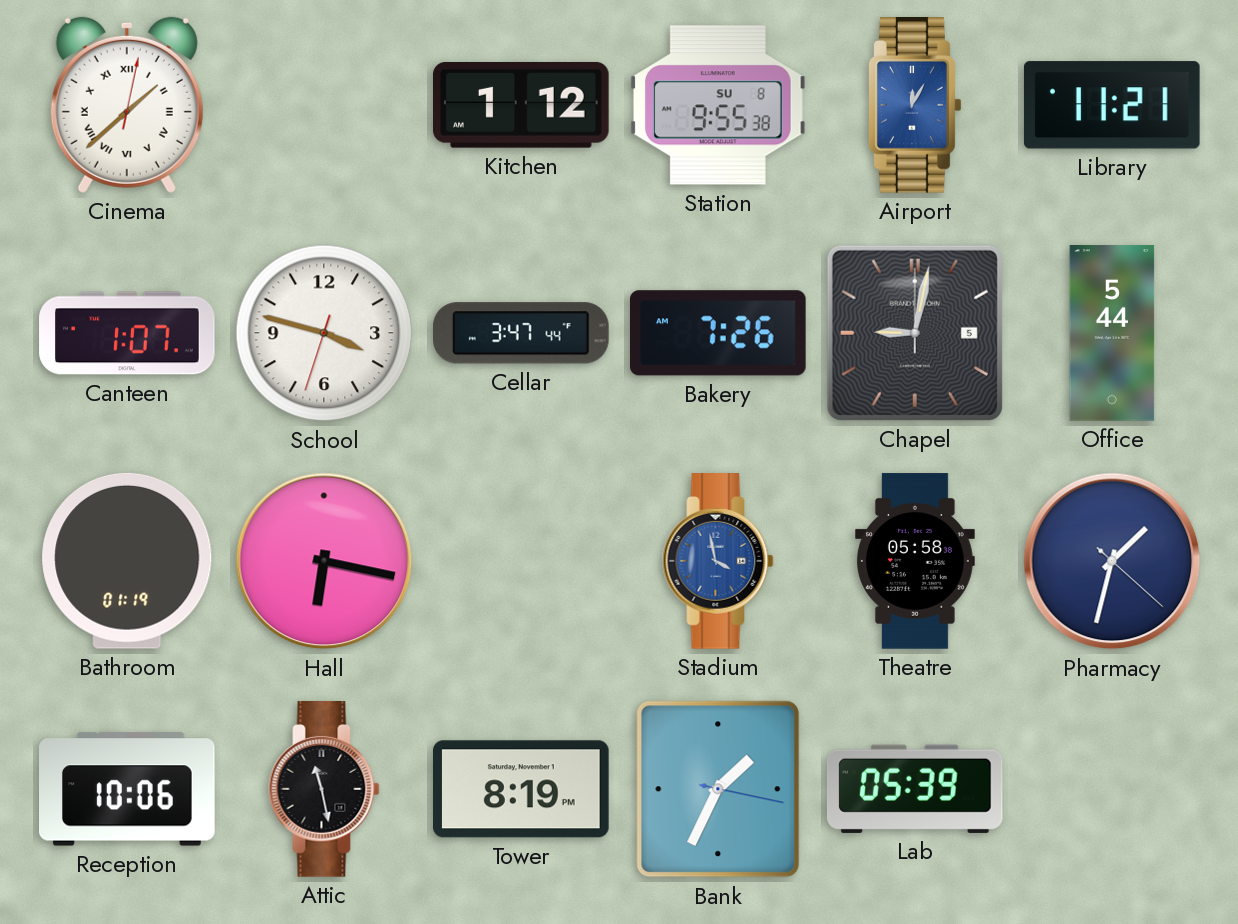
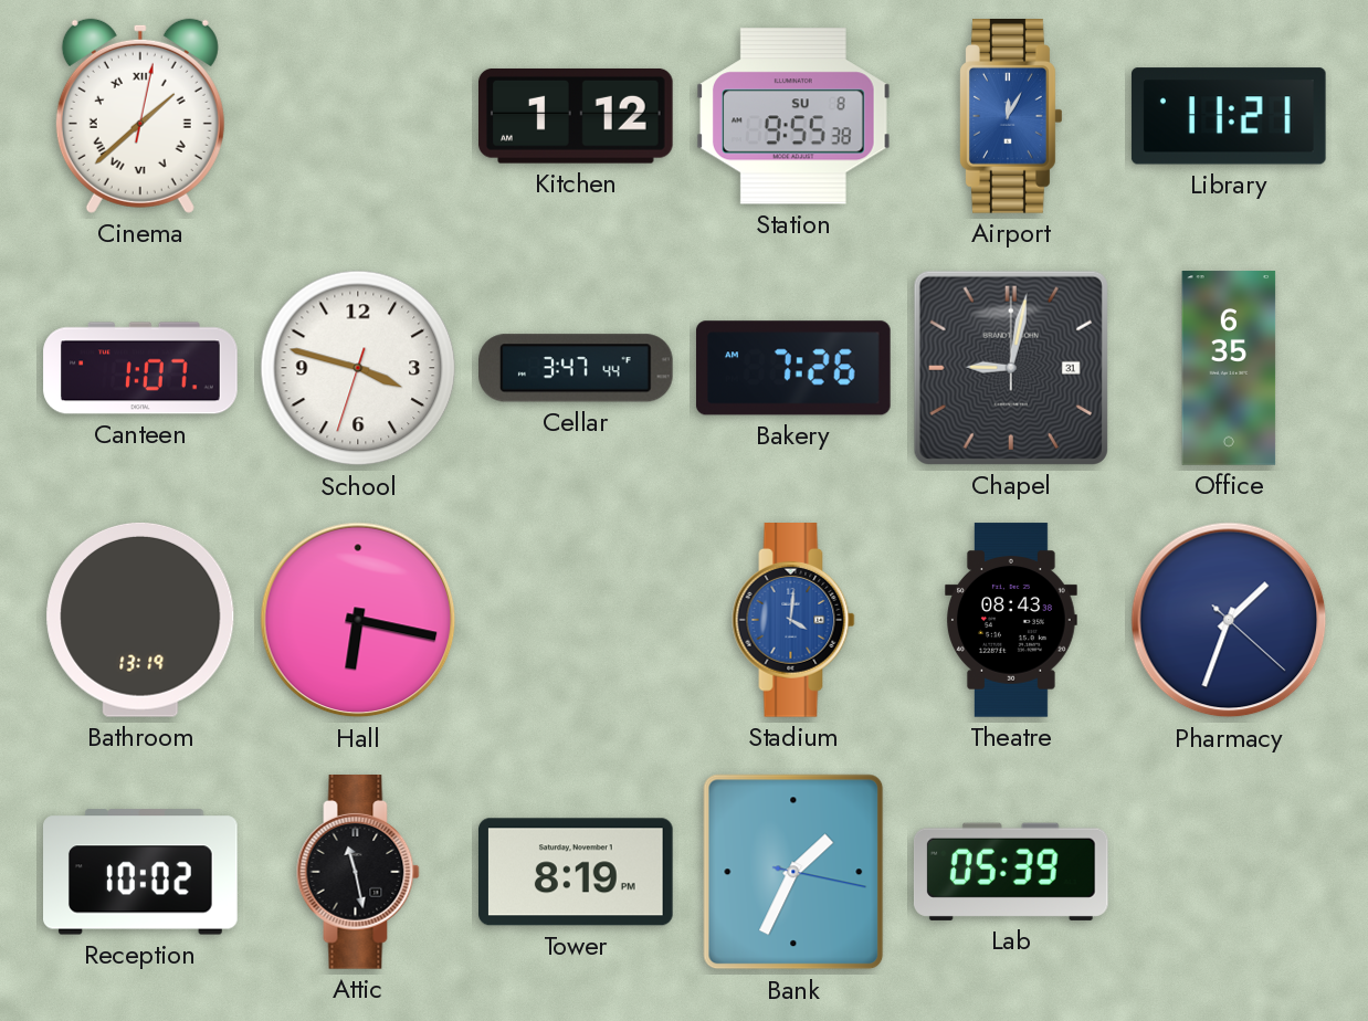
Chapel date: 5 -> 31 (1011, 368)
Office: 5:44 -> 6:35 (1229, 368)
Bathroom: 01:19 -> 13:19 (140, 620)
Stadium: 3:58 -> 4:01 (793, 621)
Theatre: 05:58 -> 08:43 (1012, 620)
Pharmacy: 1:32 -> 1:33 (1229, 620)
Reception: 10:06 -> 10:02 (140, 872)
